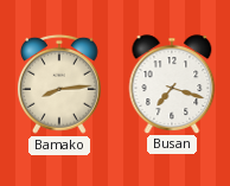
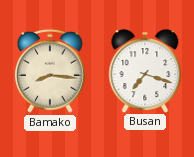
Bamako: 8:14 -> 8:16 (50, 71)
